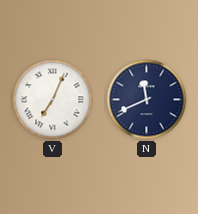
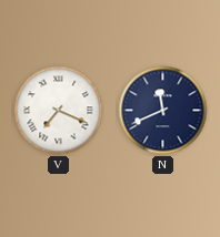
V: 7:04 -> 7:19 (59, 111)
